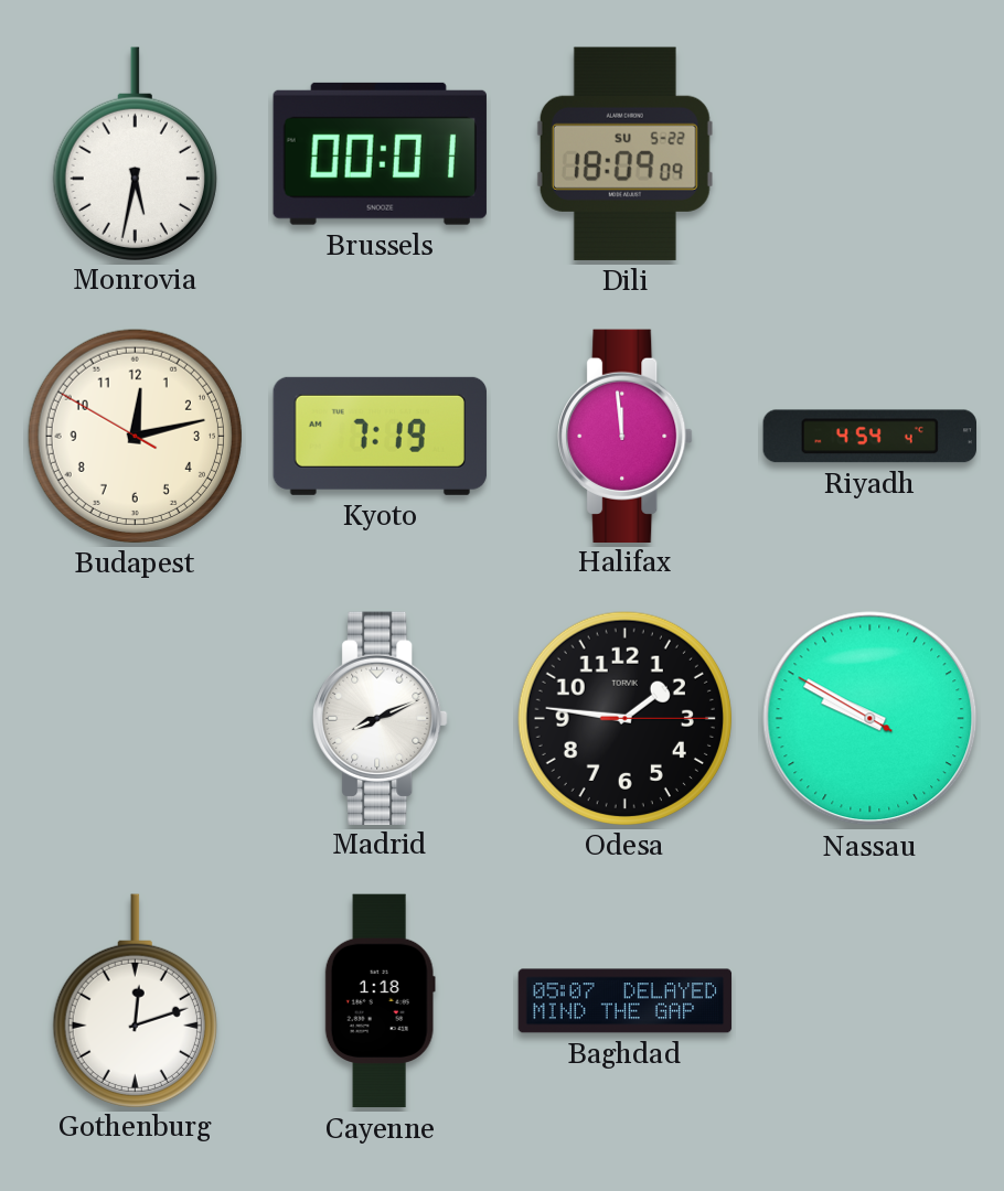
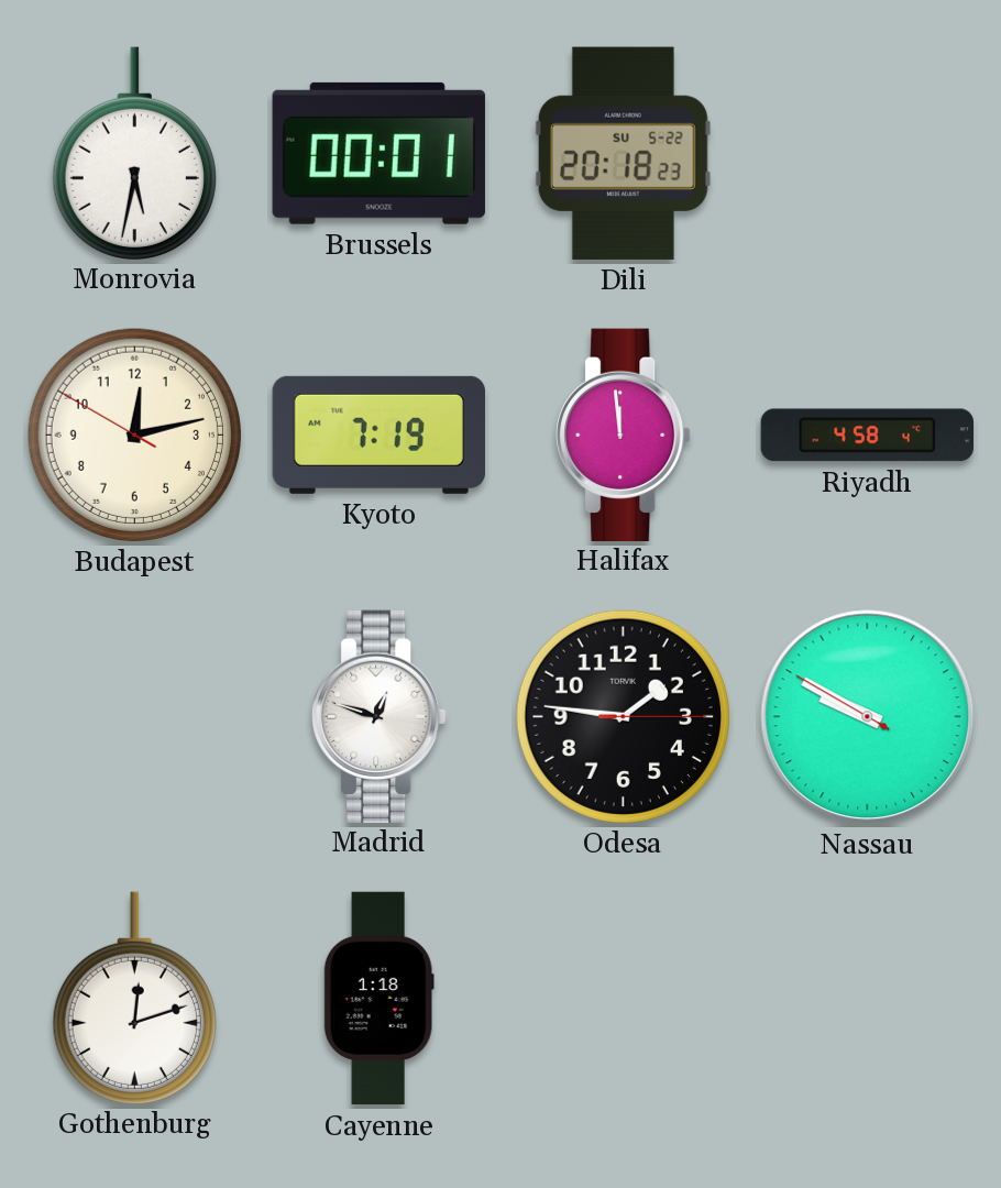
Dili: 18:09 -> 20:18 (623, 153)
Riyadh: 4:54 -> 4:58 (867, 436)
Madrid: 8:11 -> 12:48 (380, 716)
Baghdad: 05:07 -> none (626, 1001)
